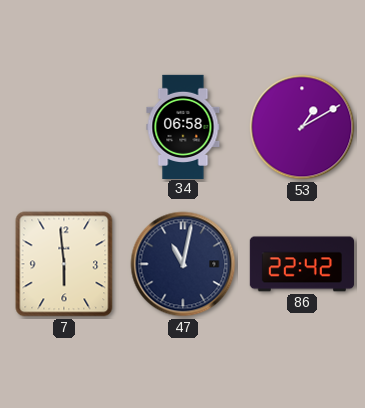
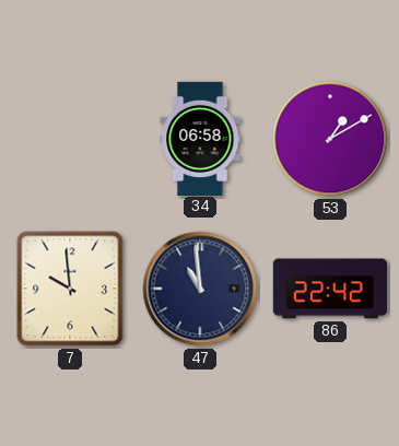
7: 5:59 -> 9:59 (70, 289)
47: 11:02 -> 10:59 (200, 289)
